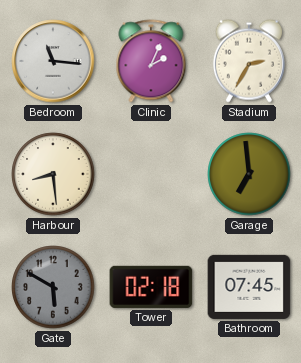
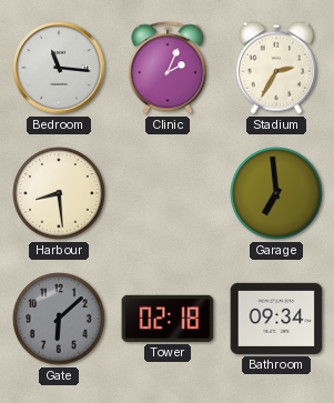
Gate: 5:50 -> 6:08 (59, 319)
Bathroom: 07:45 -> 09:34 (276, 319)
